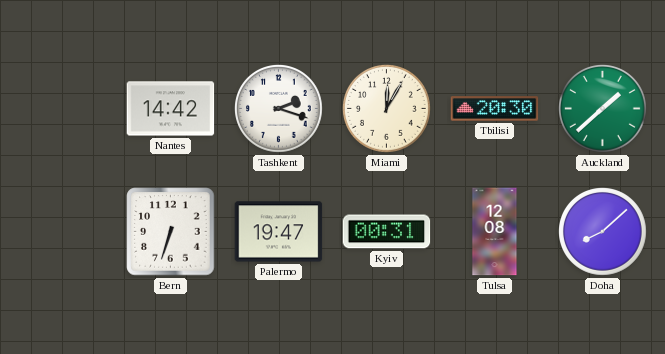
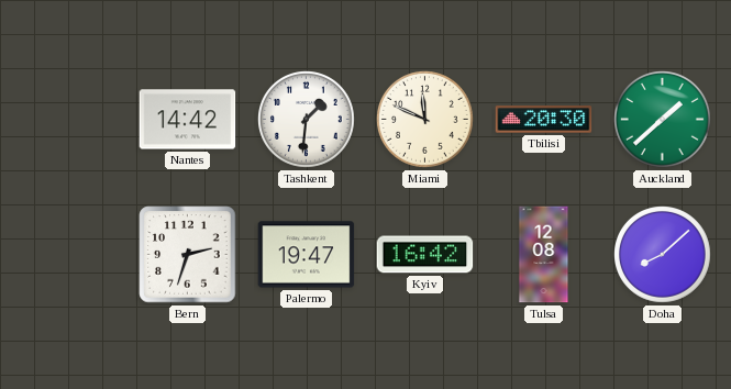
Tashkent: 2:18 -> 1:31 (307, 120)
Miami: 12:05 -> 11:49 (425, 120)
Bern: 6:33 -> 2:33 (188, 255)
Kyiv: 00:31 -> 16:42 (425, 255)
